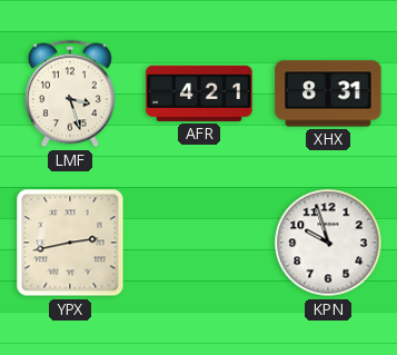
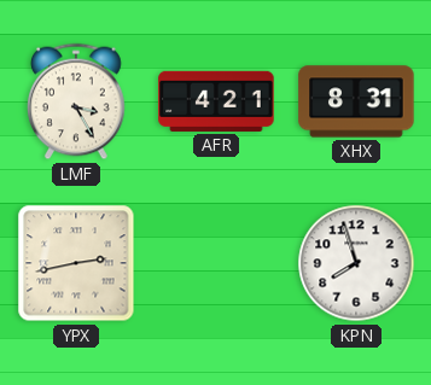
LMF: 3:27 -> 3:25 (77, 101)
KPN: 9:57 -> 7:57 (356, 263)
